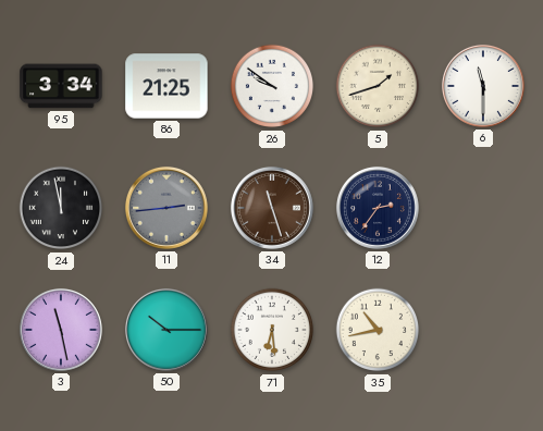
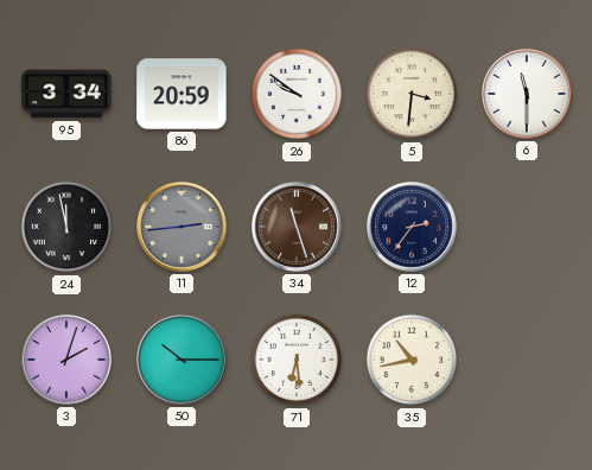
86: 21:25 -> 20:59 (182, 94)
5: 1:42 -> 3:31 (412, 94)
3: 11:28 -> 2:03 (66, 360)
